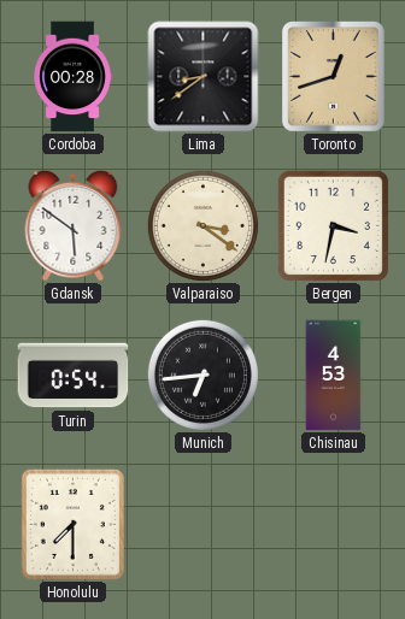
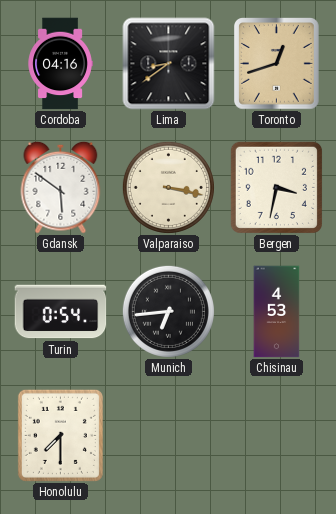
Cordoba: 00:28 -> 04:16 (60, 64)
Valparaiso: 3:21 -> 3:17 (168, 187)
